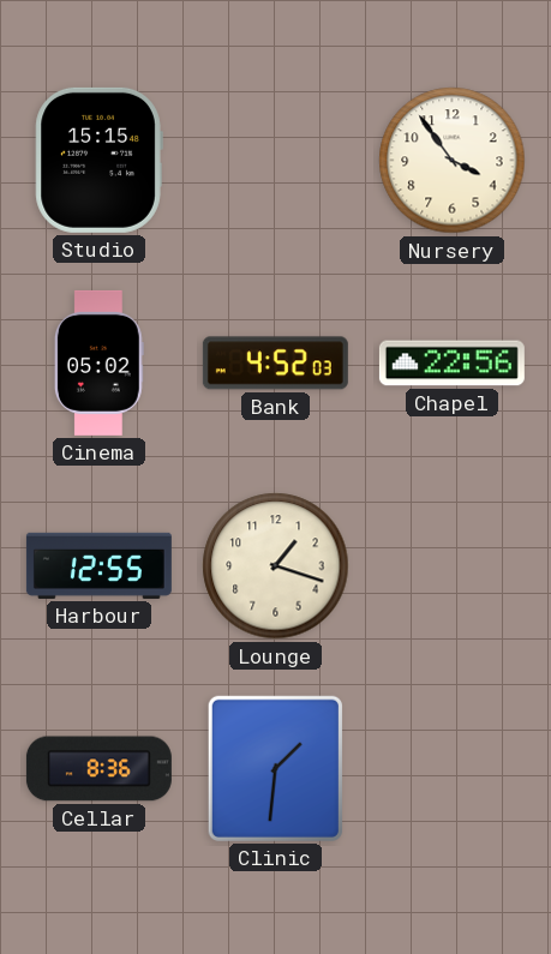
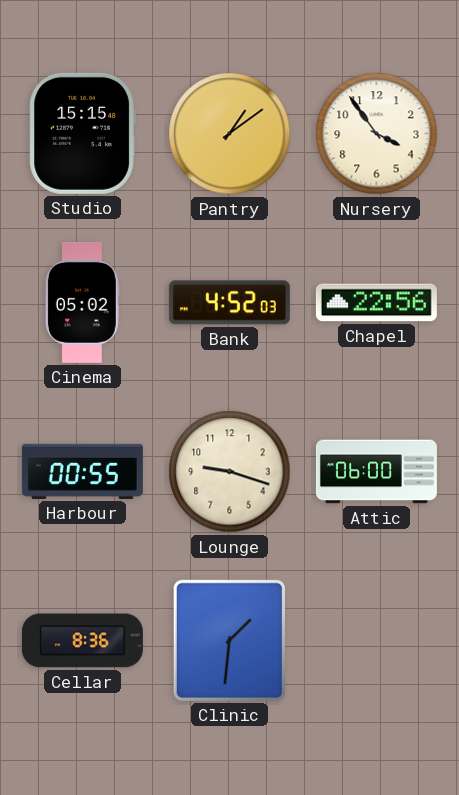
Pantry: none -> 1:09 (230, 134)
Harbour: 12:55 -> 00:55 (82, 471)
Lounge: 1:18 -> 9:18 (230, 472)
Attic: none -> 06:00 (376, 472)
